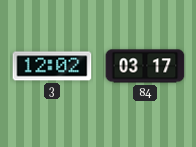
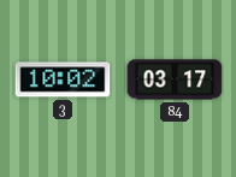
3: 12:02 -> 10:02 (63, 79)
